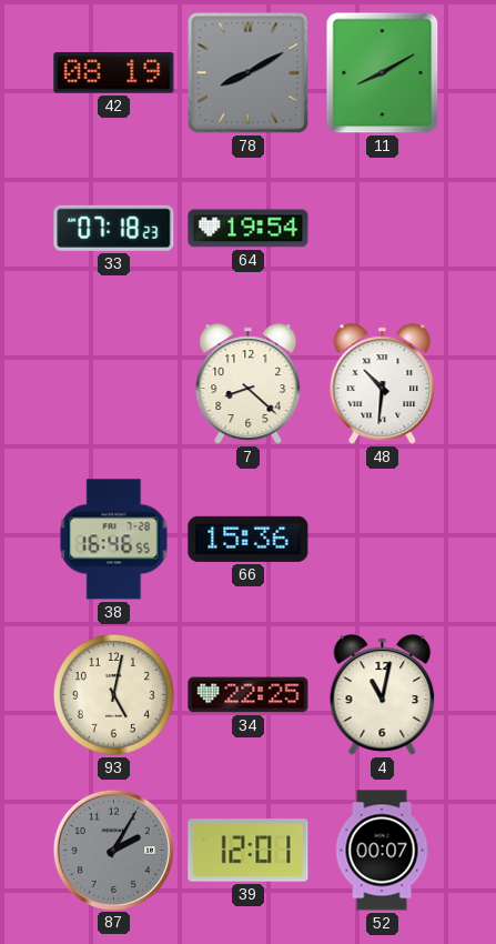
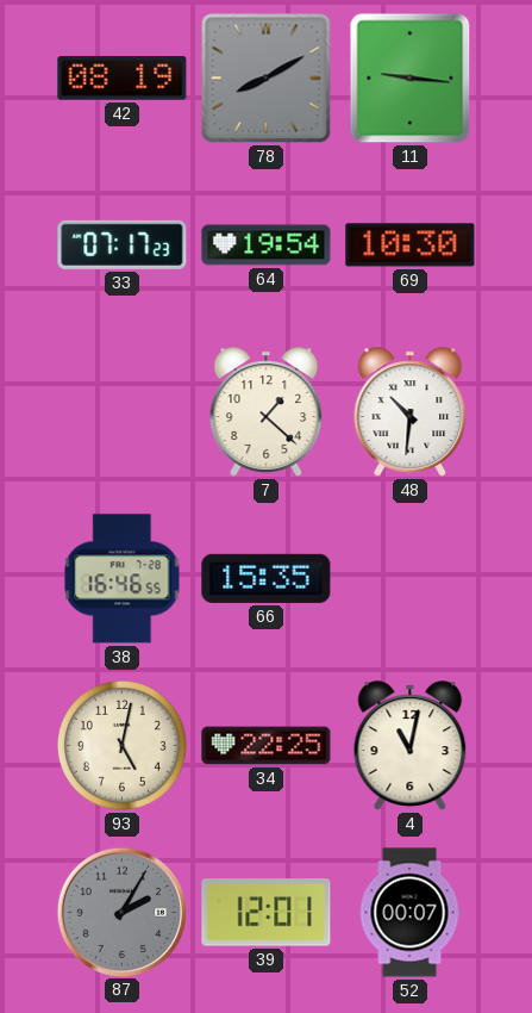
11: 8:10 -> 9:16 (411, 79)
33: 07:18 -> 07:17 (123, 244)
69: none -> 10:30 (411, 246)
7: 8:22 -> 1:22 (267, 412)
66: 15:36 -> 15:35 (267, 578)
